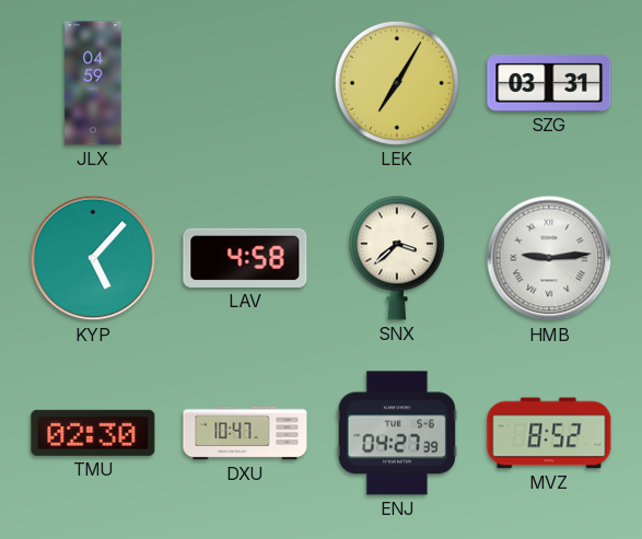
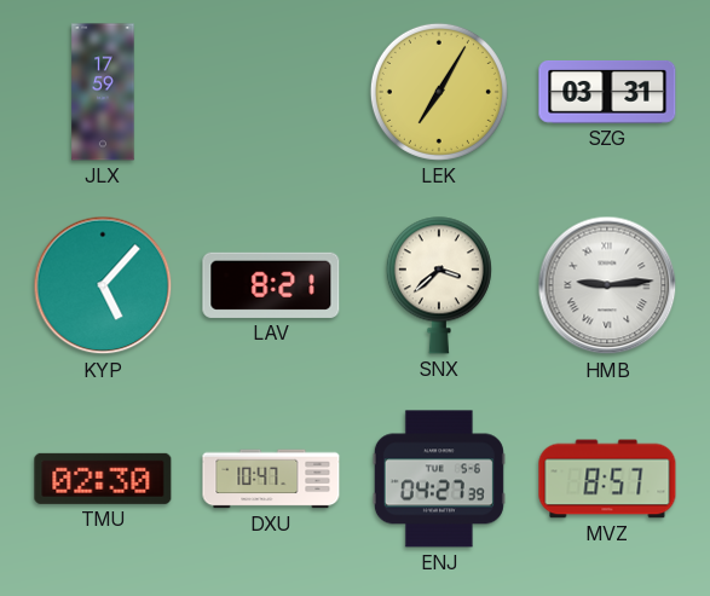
JLX: 04:59 -> 17:59 (103, 92)
LAV: 4:58 -> 8:21 (271, 285)
MVZ: 8:52 -> 8:57 (607, 479)
